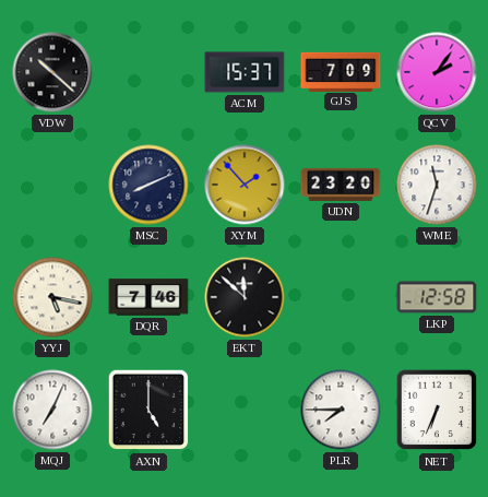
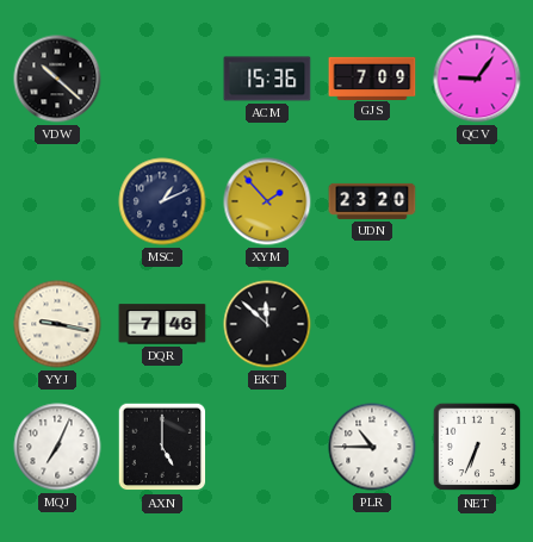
ACM: 15:37 -> 15:36 (267, 79)
QCV: 2:06 -> 9:06 (477, 79)
MSC: 8:11 -> 1:11 (162, 201)
WME: 11:33 -> none (437, 185)
YYJ: 5:17 -> 9:17 (57, 324)
LKP: 12:58 -> none (437, 297)
PLR: 7:45 -> 10:45 (372, 447)
